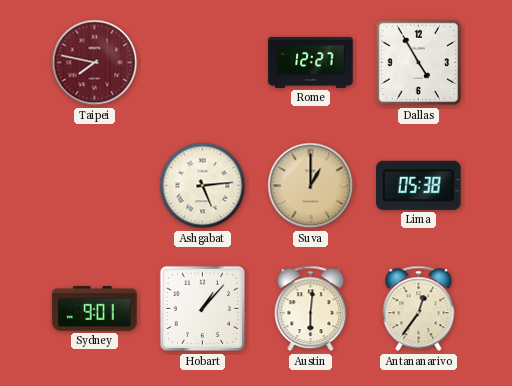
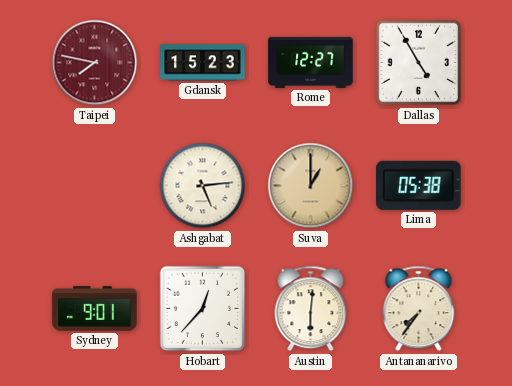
Gdansk: none -> 15:23 (203, 63)
Hobart: 1:07 -> 12:37 (203, 309)
Antananarivo: 12:36 -> 7:36 (419, 309)
